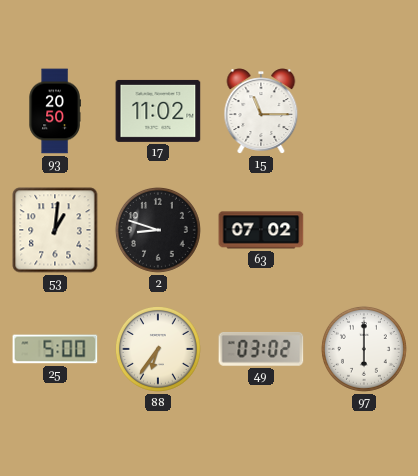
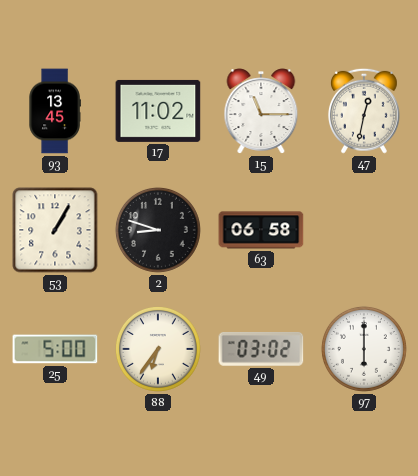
93: 20:50 -> 13:45 (55, 111)
47: none -> 12:32 (364, 111)
53: 1:01 -> 1:05 (55, 230)
63: 07:02 -> 06:58 (261, 230)
